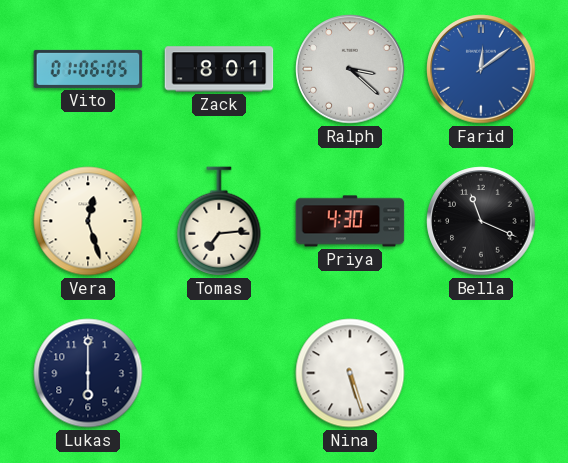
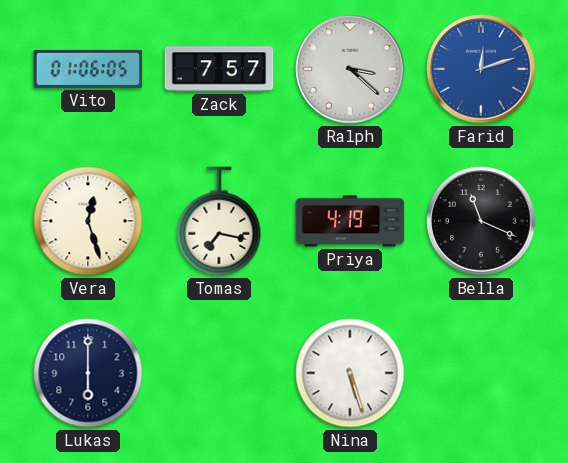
Zack: 8:01 -> 7:57 (219, 69)
Farid: 12:09 -> 12:12 (481, 69)
Tomas: 7:14 -> 7:17 (219, 221)
Priya: 4:30 -> 4:19 (350, 221)
